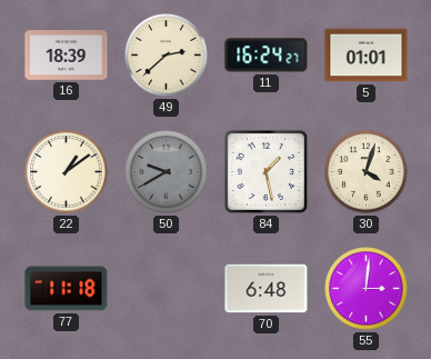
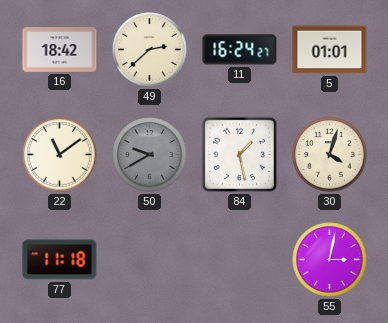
16: 18:39 -> 18:42 (60, 50)
22: 1:09 -> 11:09 (60, 155)
70: 6:48 -> none (267, 289)
55: 3:01 -> 3:02 (330, 260)
